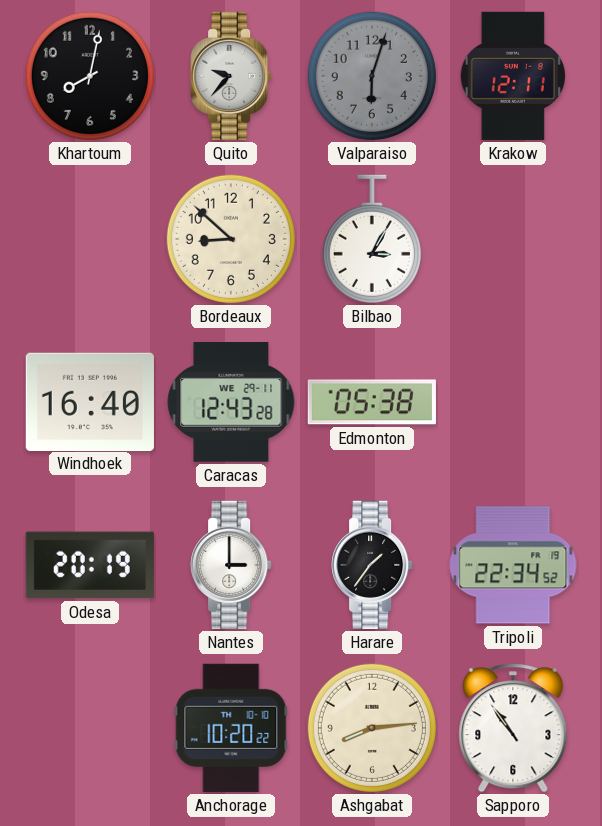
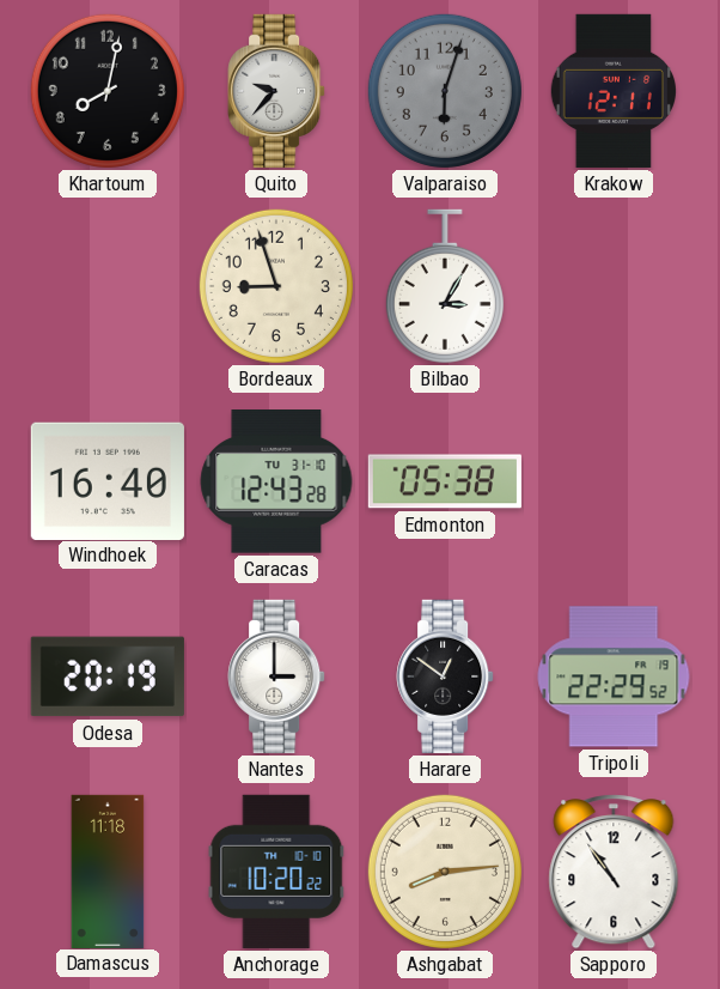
Bordeaux: 8:52 -> 8:57 (276, 286)
Caracas date: WE 29-11 -> TU 31-10 (276, 481)
Harare: 1:36 -> 12:51 (445, 676)
Tripoli: 22:34 -> 22:29 (614, 676)
Damascus: none -> 11:18 (108, 870)
